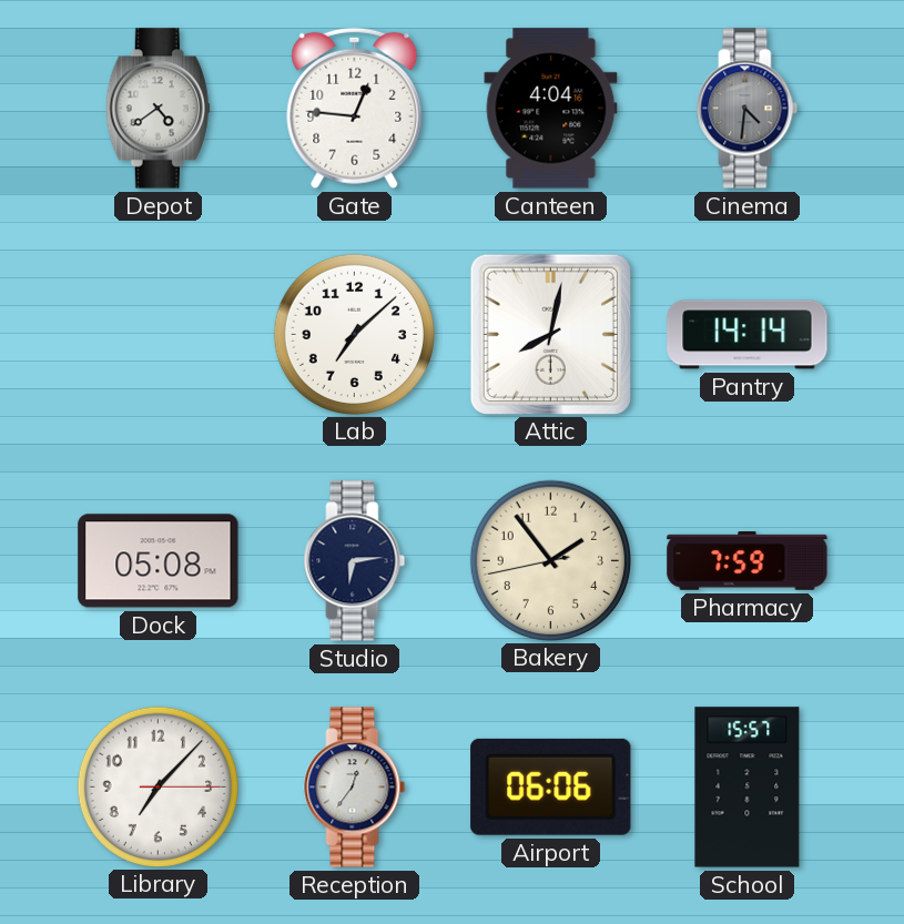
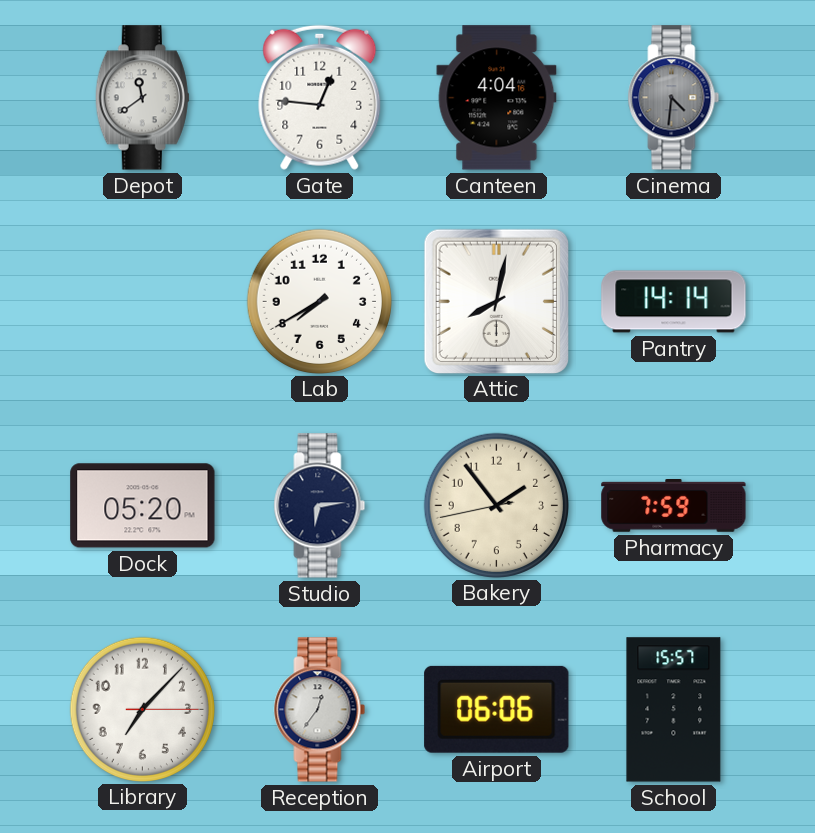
Depot: 4:39 -> 11:39 (142, 98)
Lab: 7:08 -> 7:40 (319, 301)
Dock: 05:08 -> 05:20 (143, 506)
